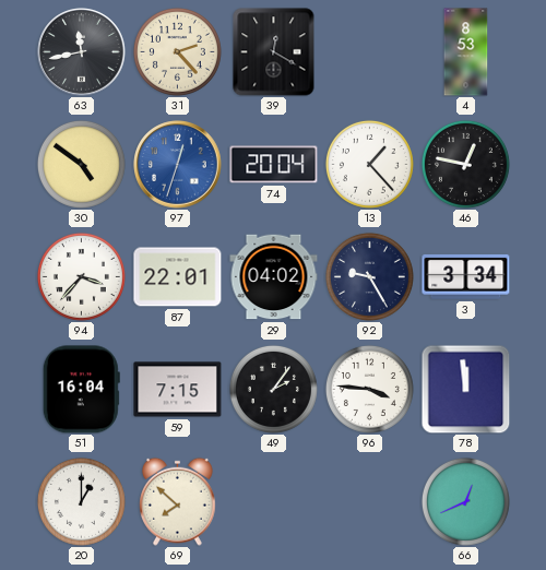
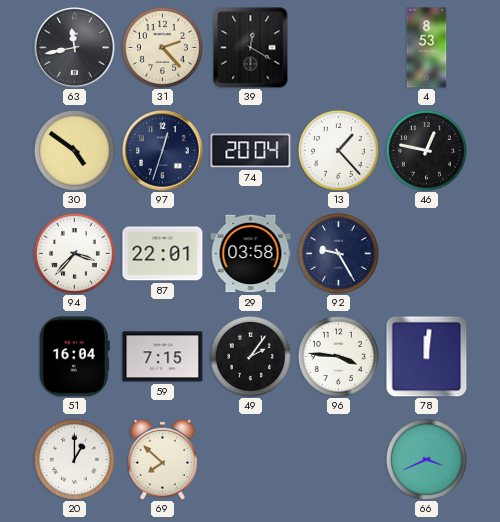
97 dial: blue -> navy (163, 151)
29: 04:02 -> 03:58 (251, 254)
3: 3:34 -> none (466, 276)
78: 11:59 -> 12:01 (426, 356)
66: 12:41 -> 3:41 (426, 459)
